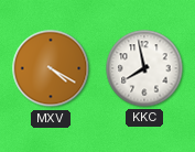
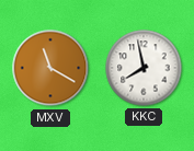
MXV: 4:20 -> 11:20 (50, 68)
